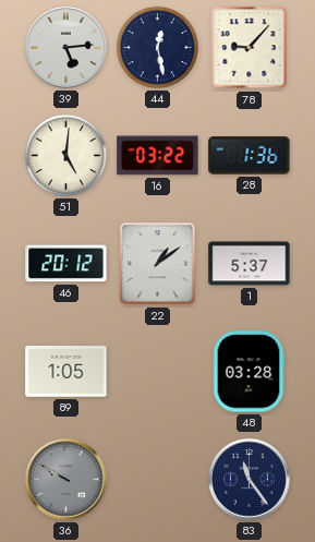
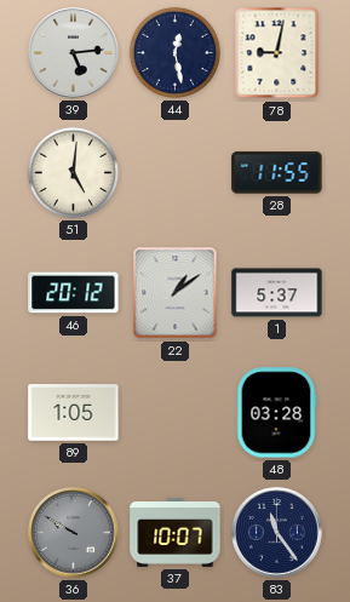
78: 9:07 -> 9:02 (277, 53)
16: 03:22 -> none (158, 156)
28: 1:36 -> 11:55 (277, 173)
37: none -> 10:07 (176, 532)
